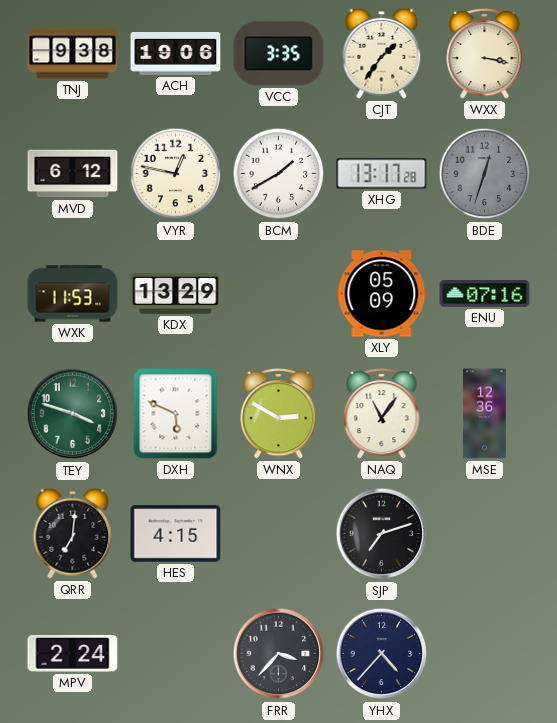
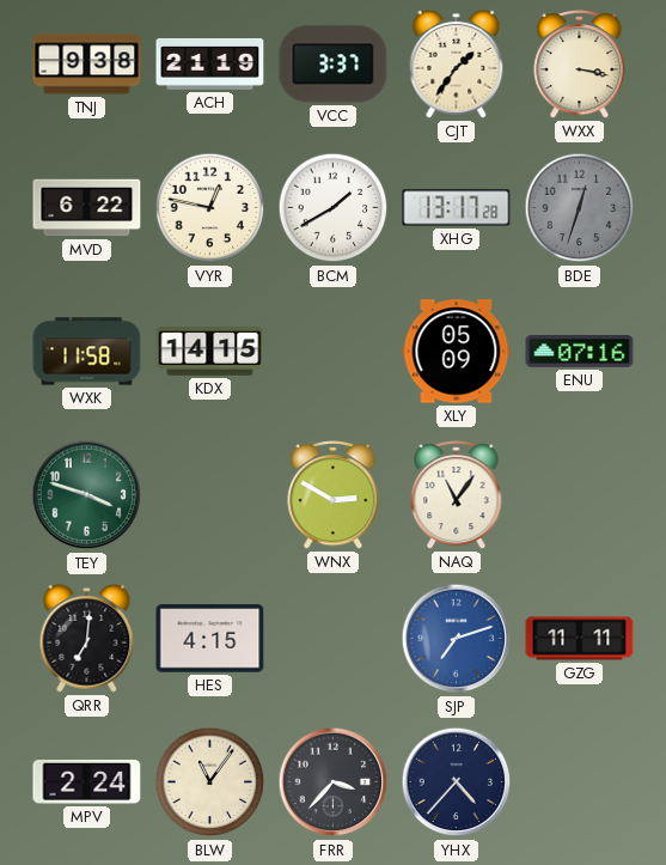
ACH: 19:06 -> 21:19 (210, 65)
VCC: 3:35 -> 3:37 (334, 65)
MVD: 6:12 -> 6:22 (87, 208)
WXK: 11:53 -> 11:58 (87, 352)
KDX: 13:29 -> 14:15 (210, 352)
DXH: 5:49 -> none (176, 414)
MSE: 12:36 -> none (485, 414)
SJP dial: black -> blue (457, 639)
GZG: none -> 11:11 (580, 639)
BLW: none -> 11:06 (210, 782)
